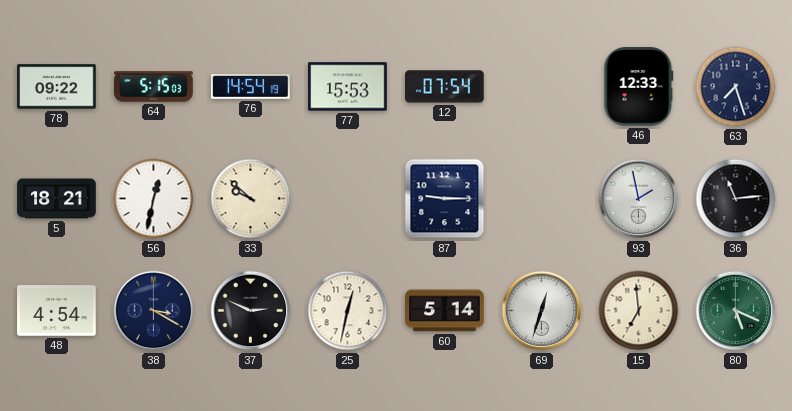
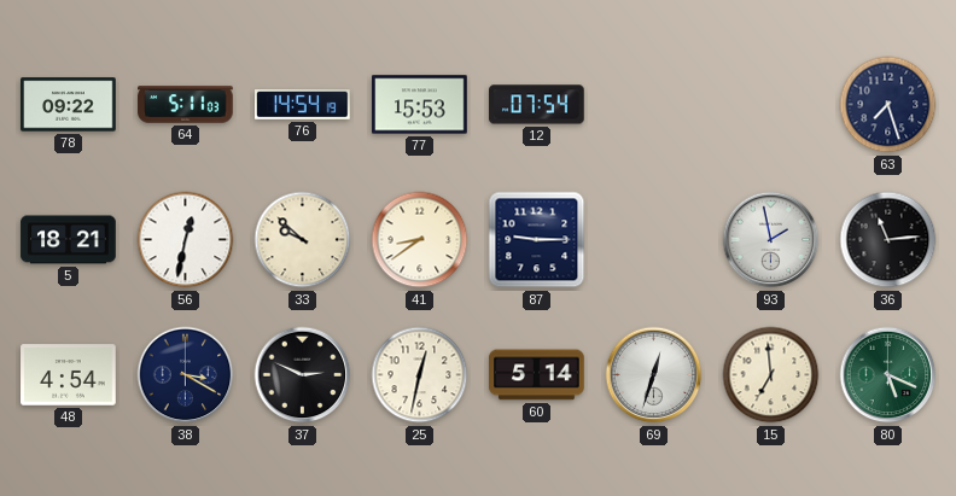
64: 5:15 -> 5:11 (186, 105)
46: 12:33 -> none (639, 87)
41: none -> 8:39 (420, 240)
